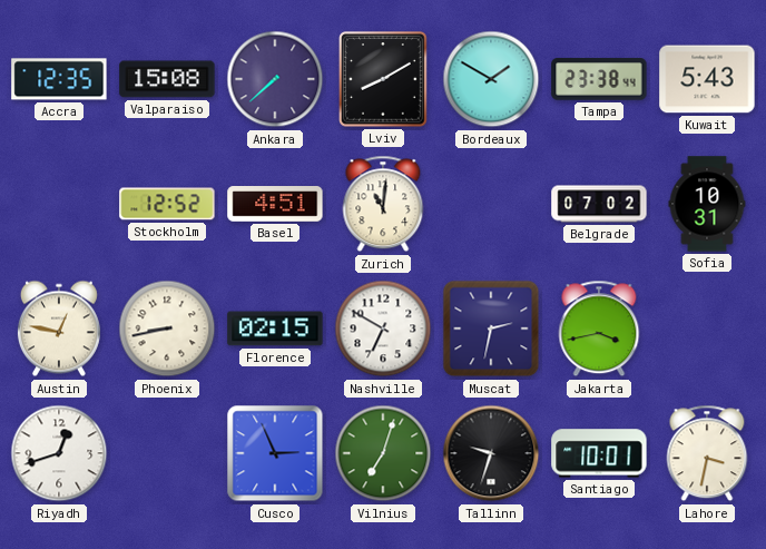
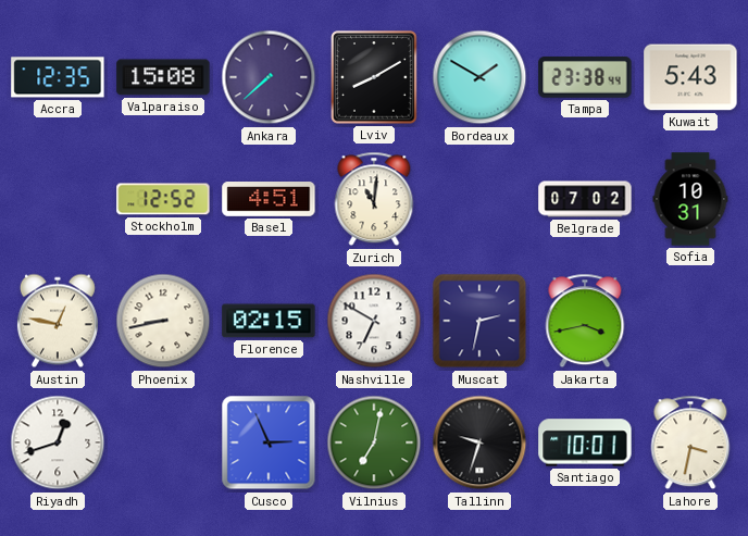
Vilnius: 7:03 -> 7:02 (374, 442)
